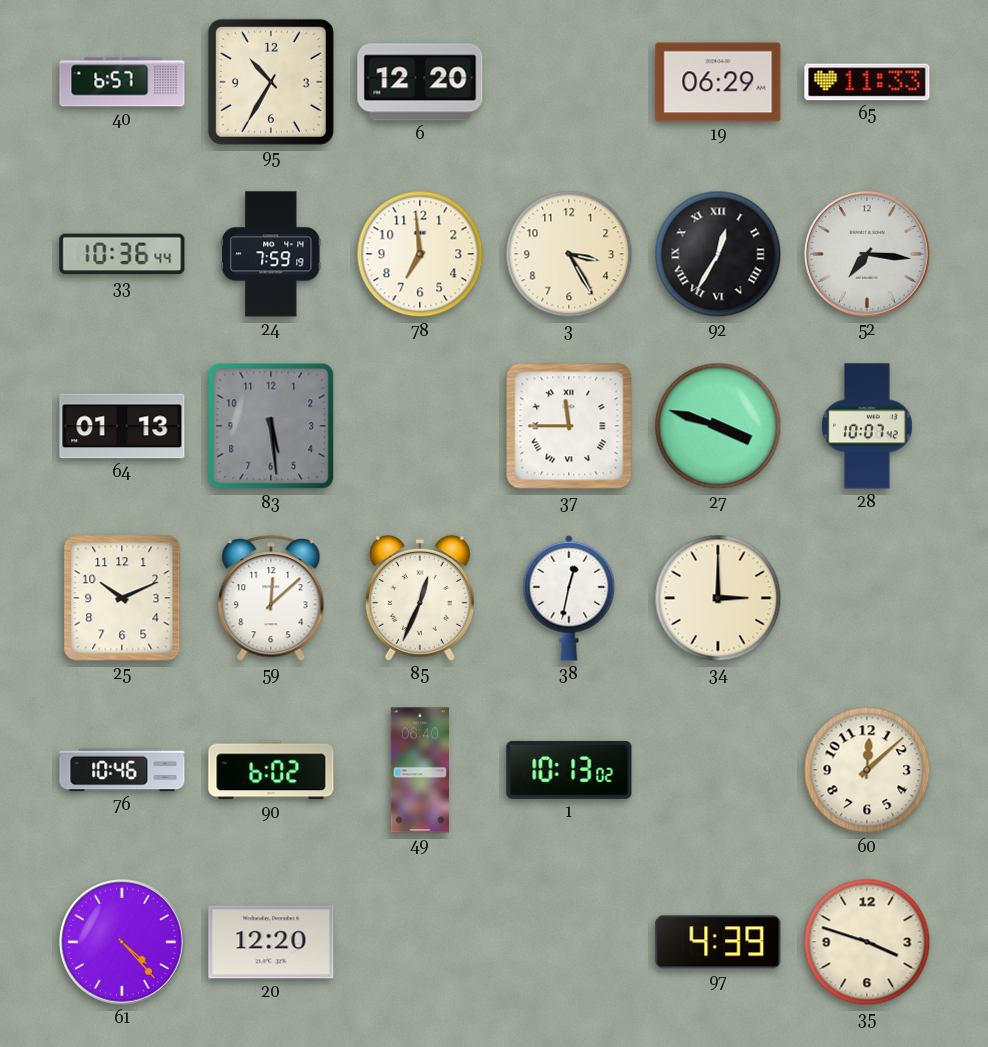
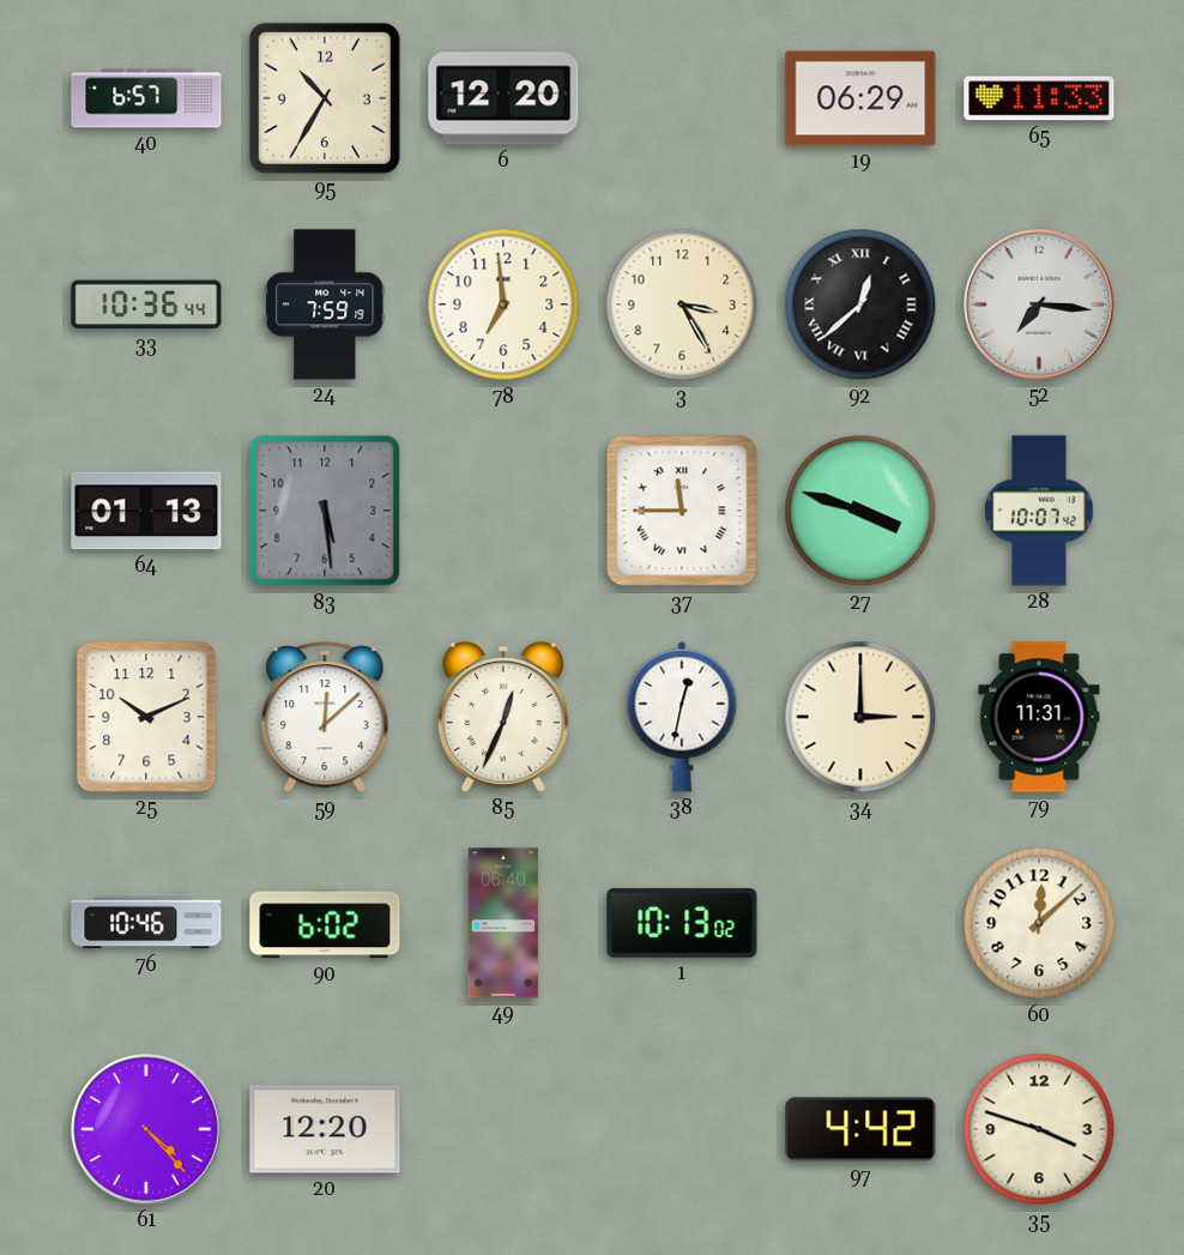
92: 12:35 -> 12:38 (860, 304)
79: none -> 11:31 (1039, 717)
97: 4:39 -> 4:42 (860, 1129)
